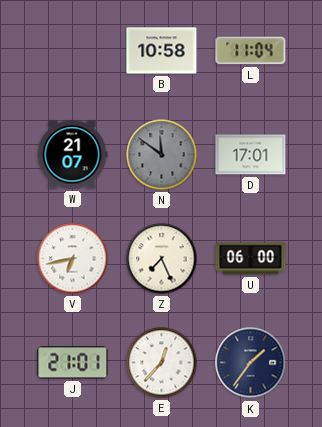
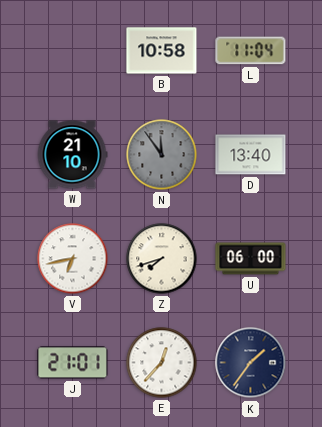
W: 21:07 -> 21:10 (72, 155)
N: 11:51 -> 11:54 (162, 155)
D: 17:01 -> 13:40 (251, 155)
Z: 7:26 -> 7:42 (162, 259)
